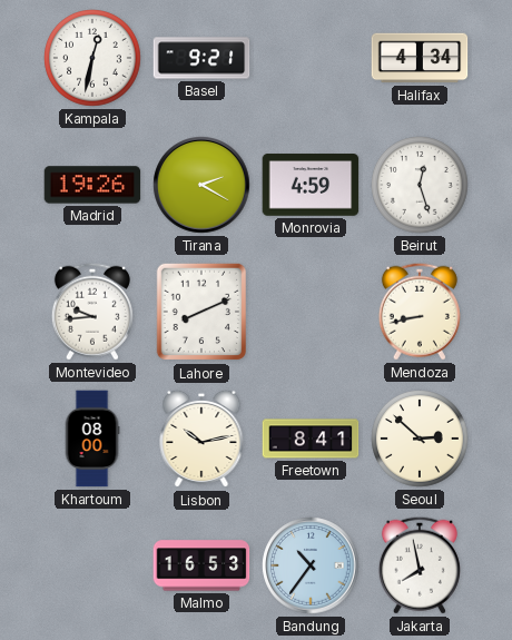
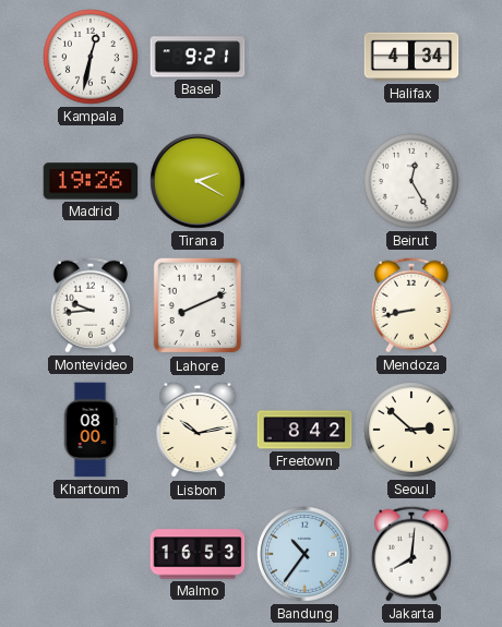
Monrovia: 4:59 -> none (311, 185)
Beirut: 12:27 -> 12:25 (411, 181)
Freetown: 8:41 -> 8:42 (304, 430)
Jakarta: 7:58 -> 8:01 (411, 554)
